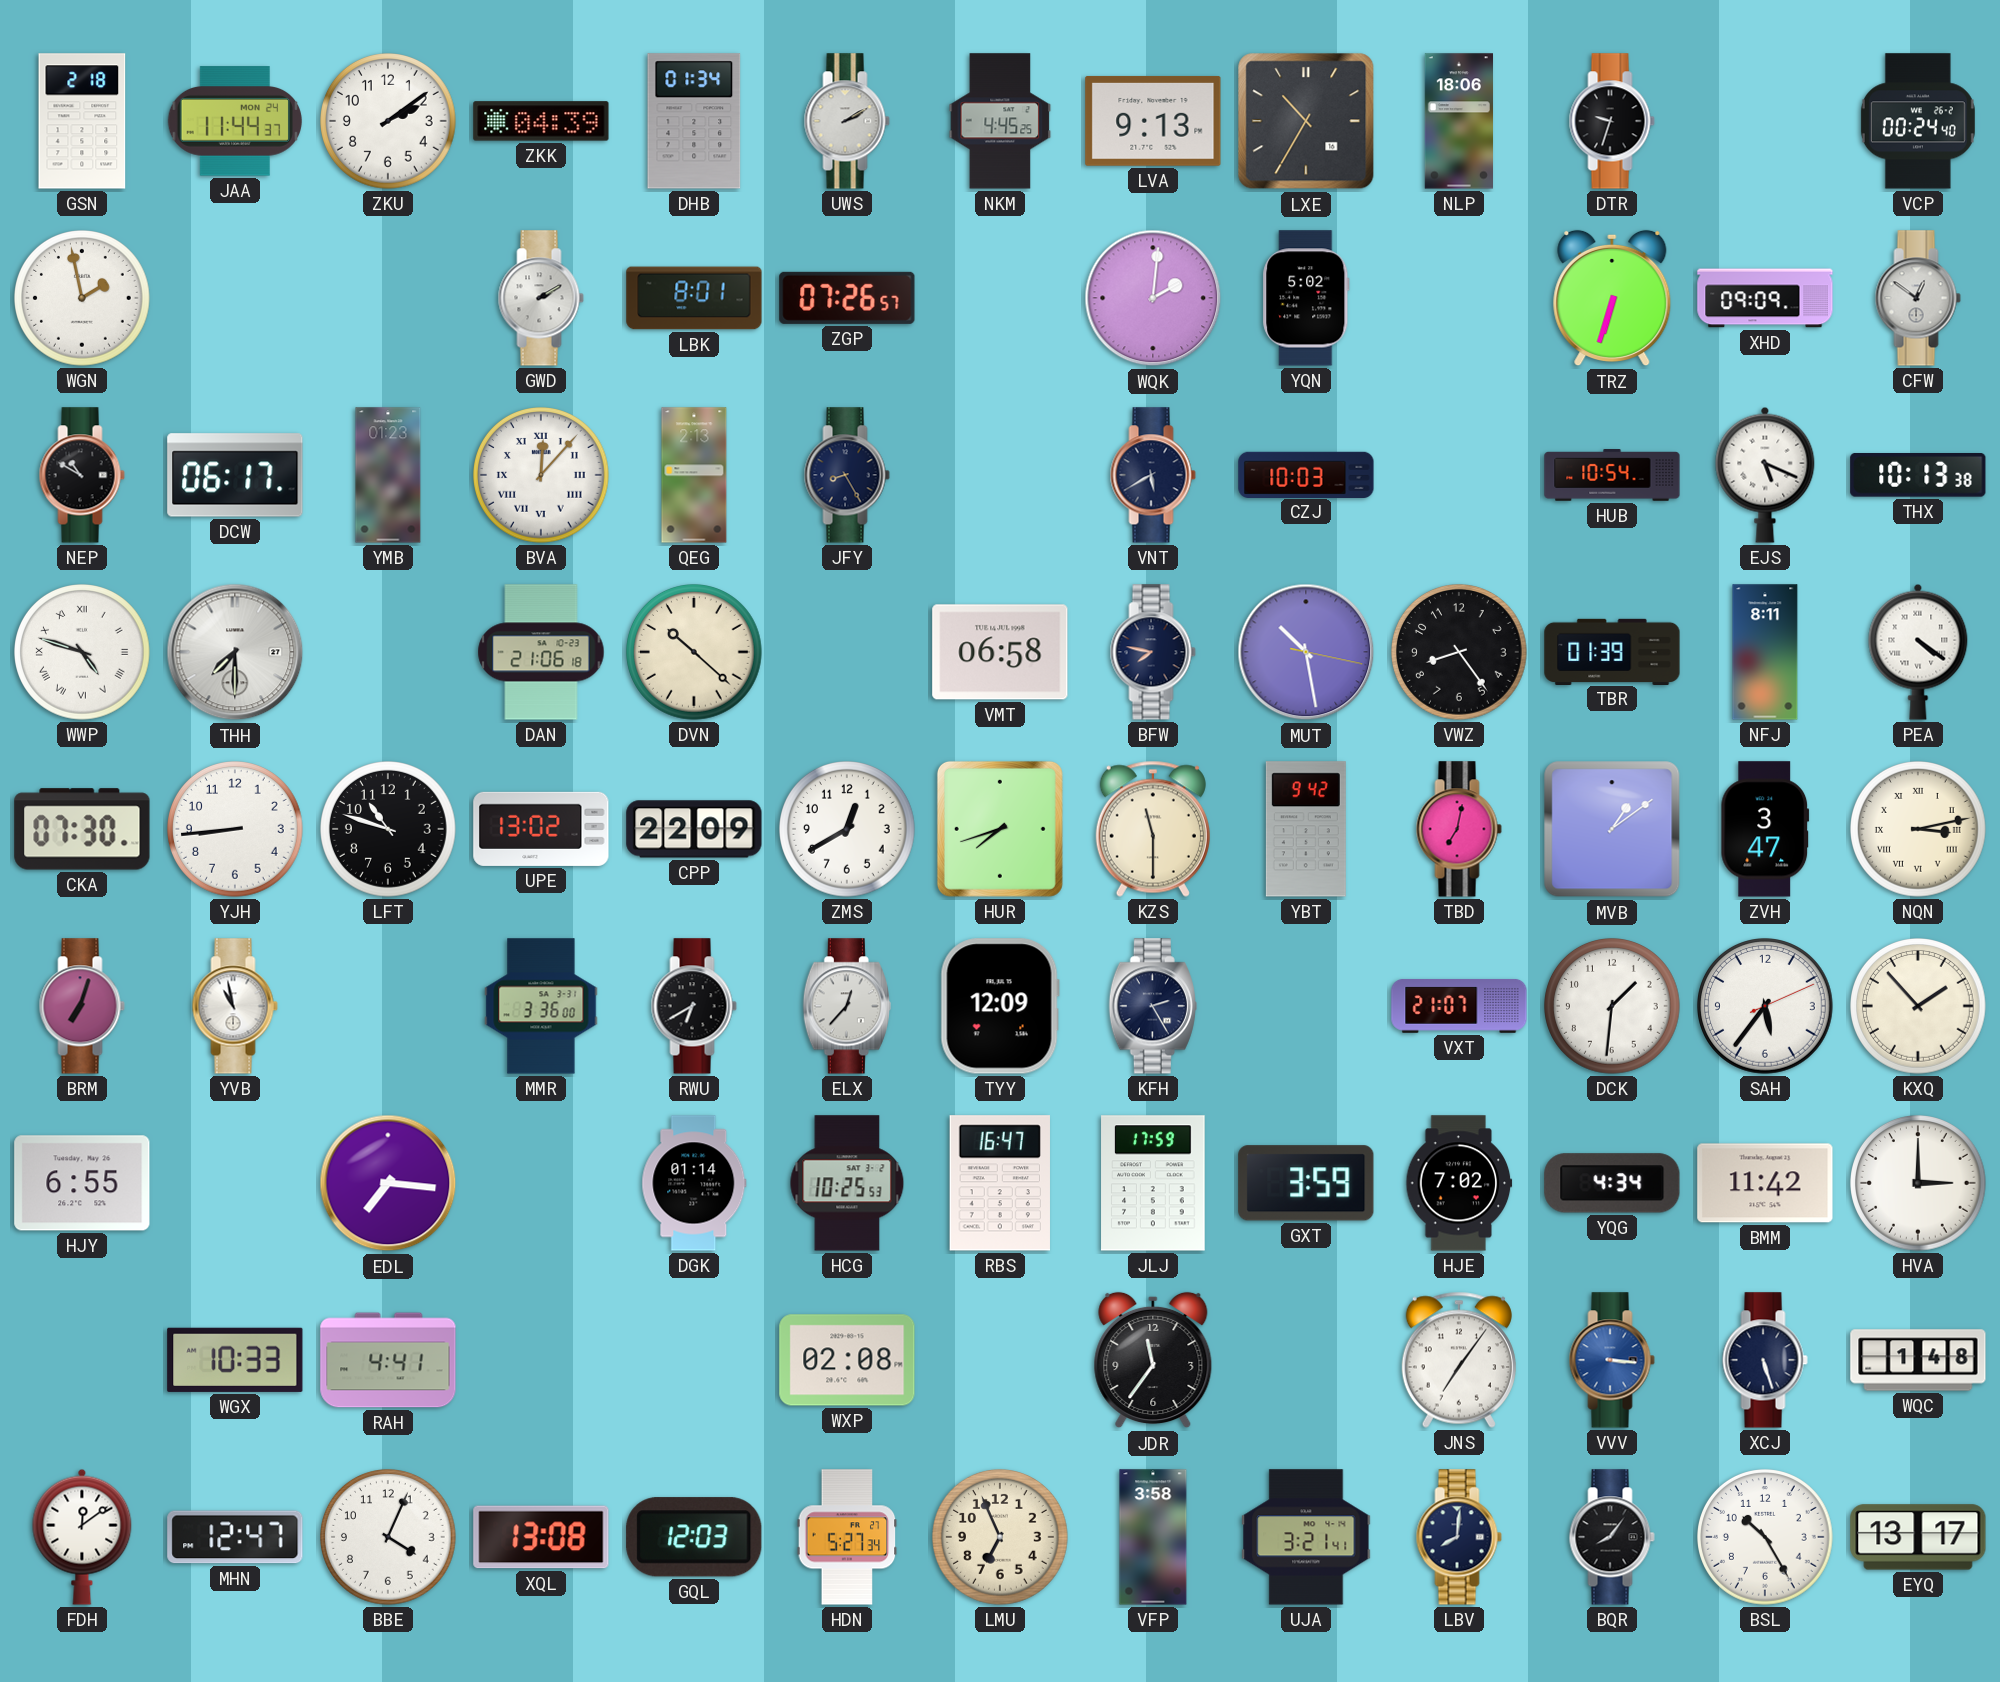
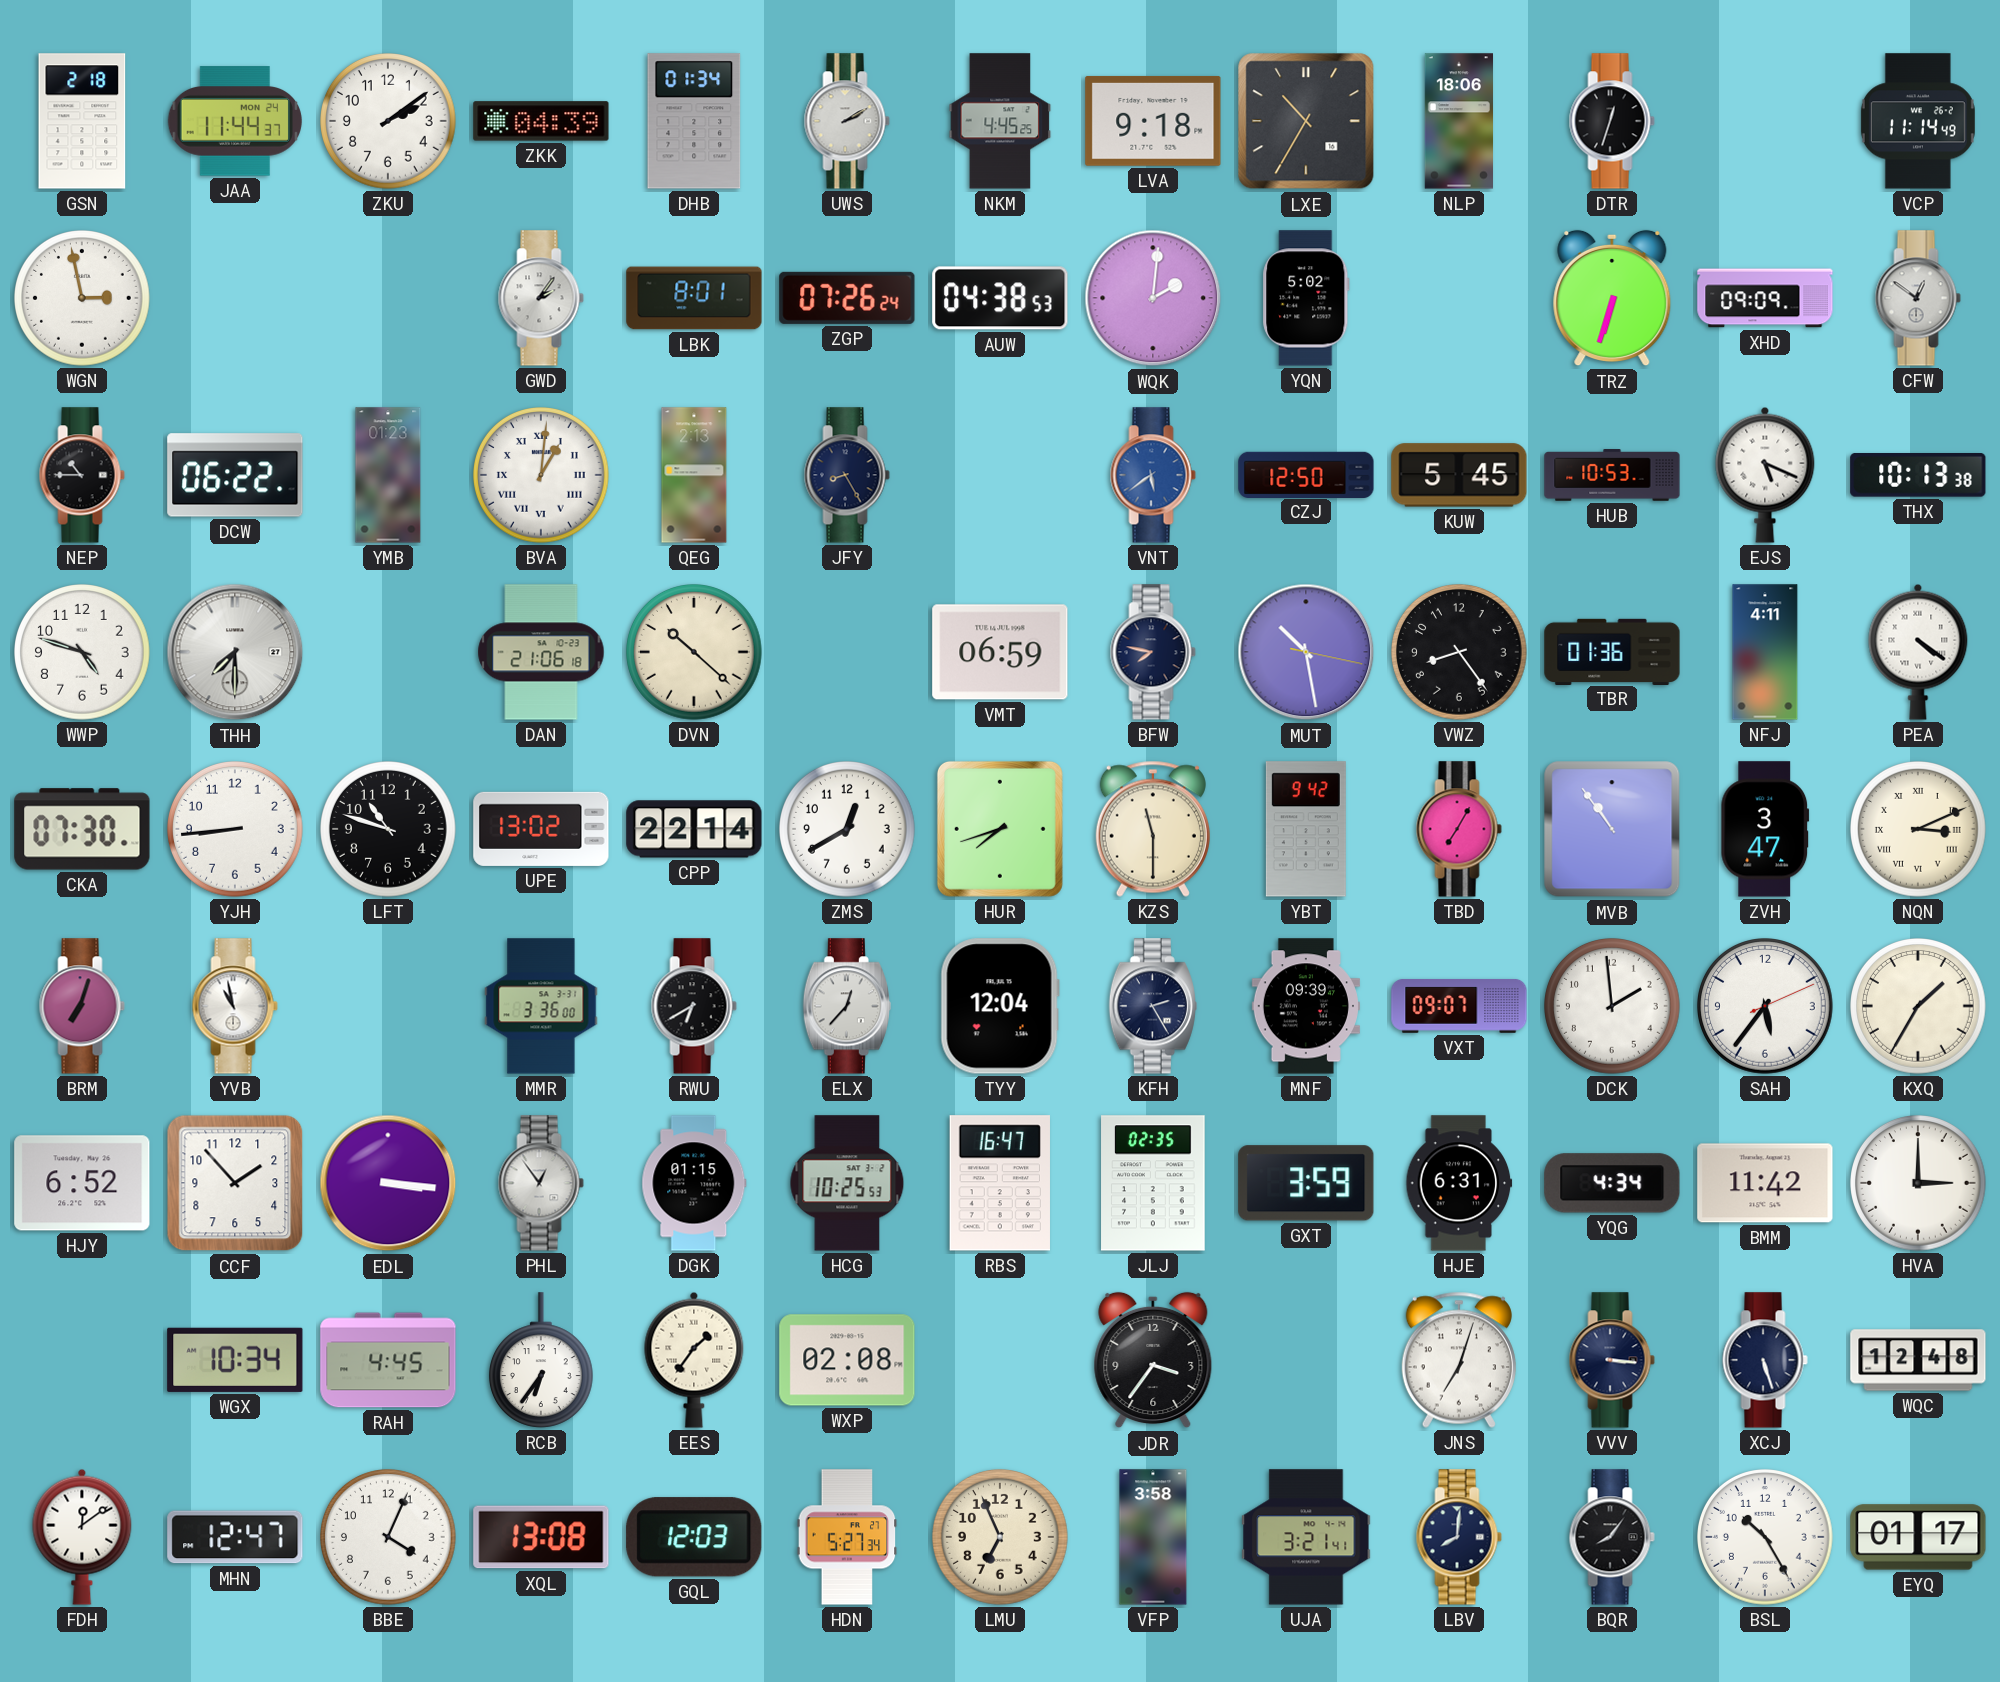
LVA: 9:13 -> 9:18 (1153, 121)
DTR: 9:33 -> 12:33 (1612, 121)
VCP: 00:24 -> 11:14 (1918, 121)
WGN: 1:58 -> 2:58 (83, 299)
GWD: 2:10 -> 2:06 (541, 298)
ZGP: 07:26:57 -> 07:26:24 (847, 298)
AUW: none -> 04:38 (1000, 298)
NEP: 10:50 -> 10:45 (82, 475)
DCW: 06:17 -> 06:22 (235, 475)
BVA: 12:07 -> 1:01 (542, 476)
VNT: 5:40 -> 5:39 (1153, 475)
VNT dial: navy -> blue (1153, 475)
CZJ: 10:03 -> 12:50 (1306, 474)
KUW: none -> 5:45 (1459, 475)
HUB: 10:54 -> 10:53 (1612, 475)
WWP numerals: Roman -> Arabic (83, 653)
VMT: 06:58 -> 06:59 (1000, 652)
TBR: 01:39 -> 01:36 (1612, 651)
NFJ: 8:11 -> 4:11 (1765, 652)
CPP: 22:09 -> 22:14 (694, 829)
TBD: 7:02 -> 7:05 (1459, 829)
MVB: 1:09 -> 10:54 (1612, 829)
NQN: 3:13 -> 3:11 (1919, 830)
TYY: 12:09 -> 12:04 (1000, 1006)
MNF: none -> 09:39 (1306, 1006)
VXT: 21:07 -> 09:07 (1459, 1007)
DCK: 1:31 -> 1:59 (1613, 1007)
KXQ: 1:53 -> 1:35 (1919, 1007)
HJY: 6:55 -> 6:52 (82, 1183)
CCF: none -> 1:53 (235, 1183)
EDL: 7:16 -> 3:16 (388, 1183)
PHL: none -> 12:54 (541, 1183)
DGK: 01:14 -> 01:15 (694, 1183)
JLJ: 17:59 -> 02:35 (1153, 1183)
HJE: 7:02 -> 6:31 (1459, 1183)
WGX: 10:33 -> 10:34 (235, 1360)
RAH: 4:41 -> 4:45 (388, 1360)
RCB: none -> 6:36 (541, 1360)
EES: none -> 1:36 (694, 1360)
JDR: 11:36 -> 3:36 (1153, 1360)
JNS: 7:06 -> 7:03 (1459, 1360)
VVV dial: blue -> navy (1612, 1360)
WQC: 1:48 -> 12:48 (1918, 1360)
EYQ: 13:17 -> 01:17 (1918, 1537)
